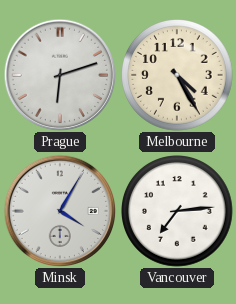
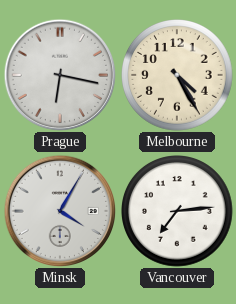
Prague: 6:12 -> 6:17 (59, 74)
